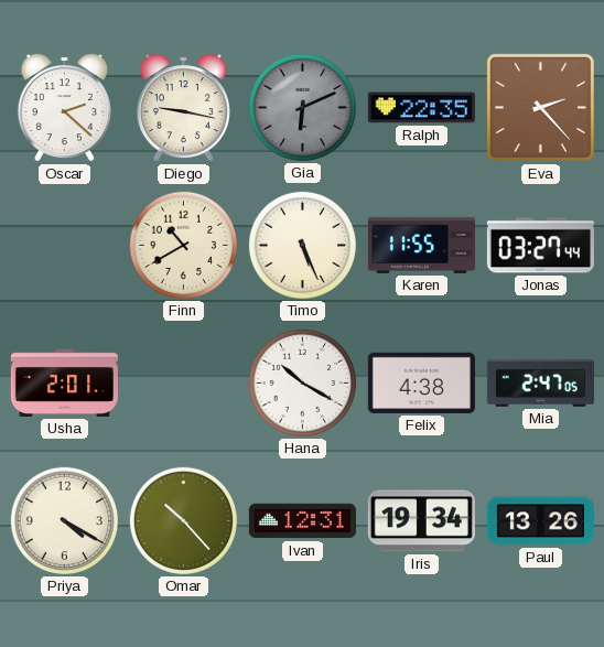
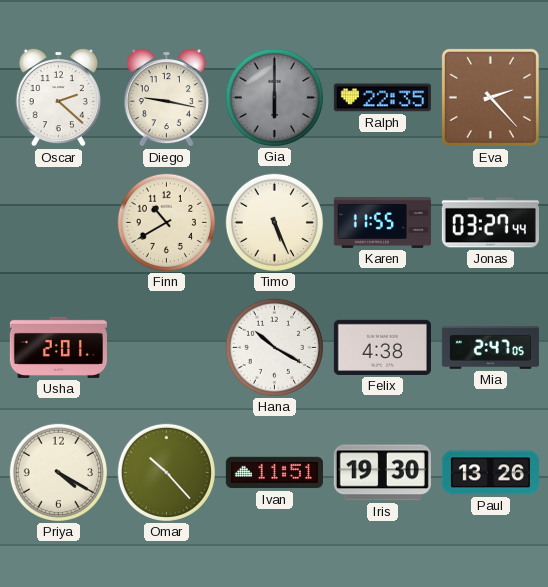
Gia: 6:11 -> 6:00 (274, 97)
Ivan: 12:31 -> 11:51 (274, 473)
Iris: 19:34 -> 19:30 (382, 473)
